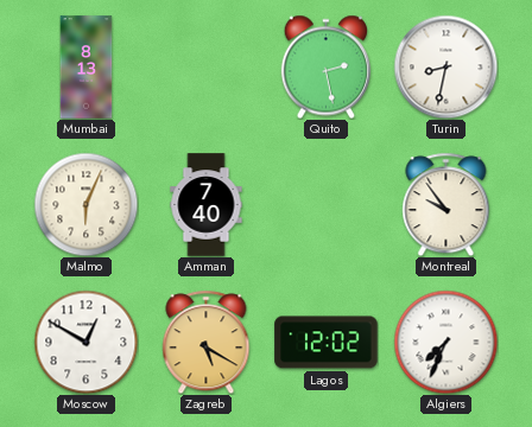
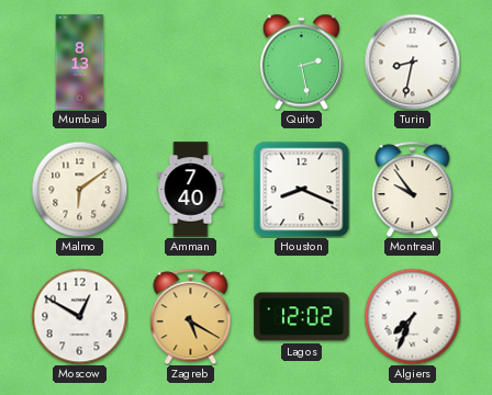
Malmo: 6:04 -> 6:09 (79, 189)
Houston: none -> 8:19 (301, 189)
